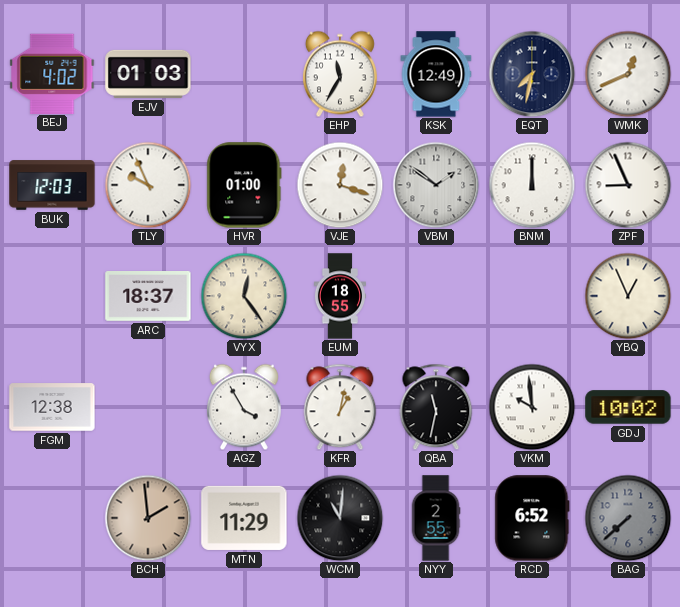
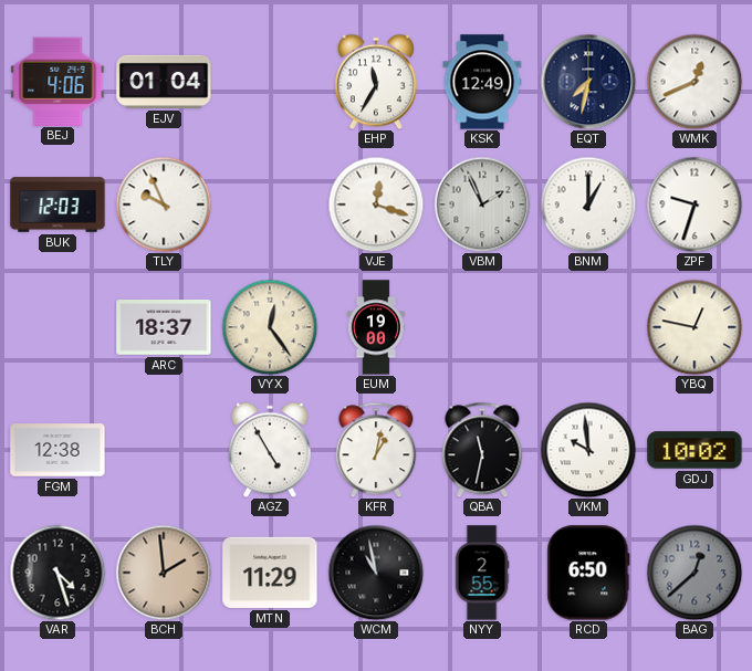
BEJ: 4:02 -> 4:06 (58, 81)
EJV: 01:03 -> 01:04 (164, 82)
HVR: 01:00 -> none (244, 185)
VBM: 1:51 -> 1:56 (482, 205)
BNM: 12:00 -> 1:00 (588, 205)
ZPF: 8:56 -> 9:33 (694, 205)
EUM: 18:55 -> 19:00 (376, 327)
YBQ: 12:56 -> 12:47 (694, 327)
AGZ: 3:55 -> 4:55 (270, 450)
VAR: none -> 4:27 (58, 573)
WCM: 11:01 -> 10:58 (376, 573)
RCD: 6:52 -> 6:50 (588, 573)
BAG: 7:38 -> 12:38 (694, 573)
